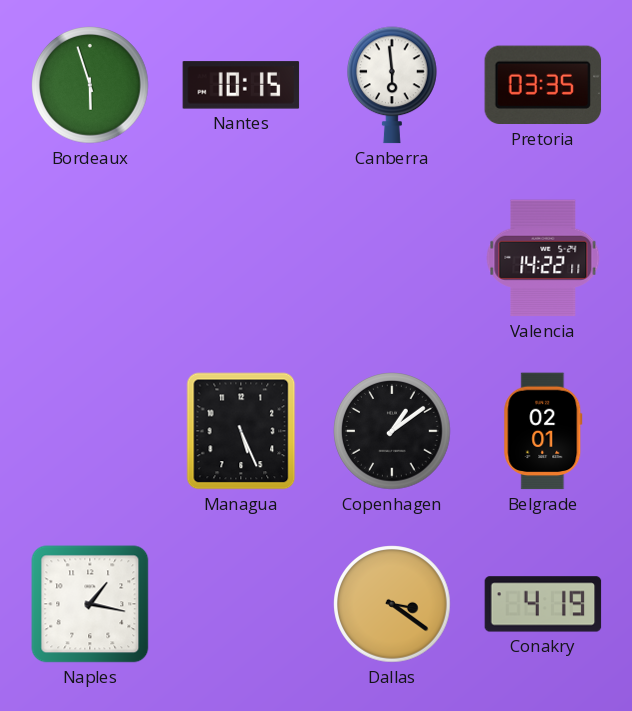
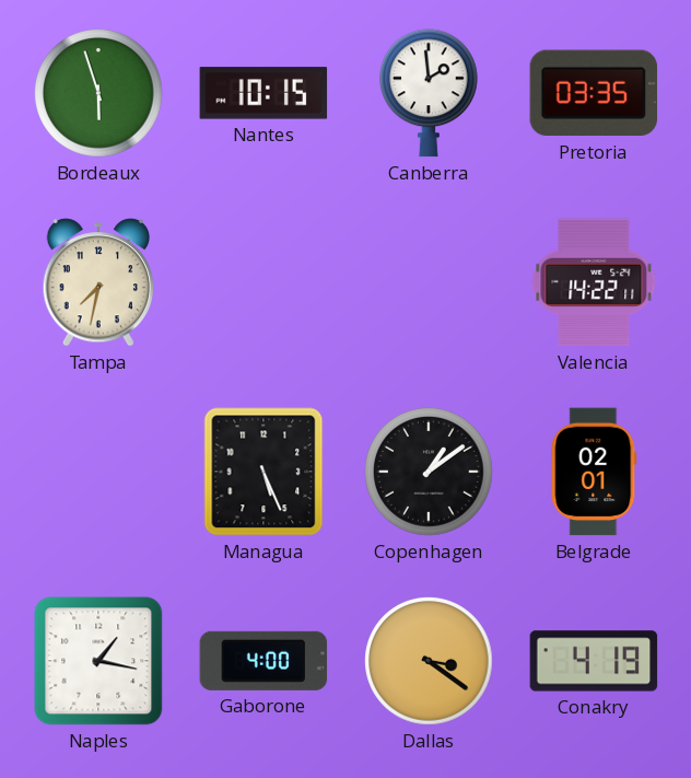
Canberra: 5:59 -> 1:59 (430, 93)
Tampa: none -> 7:32 (97, 282)
Gaborone: none -> 4:00 (263, 661)
